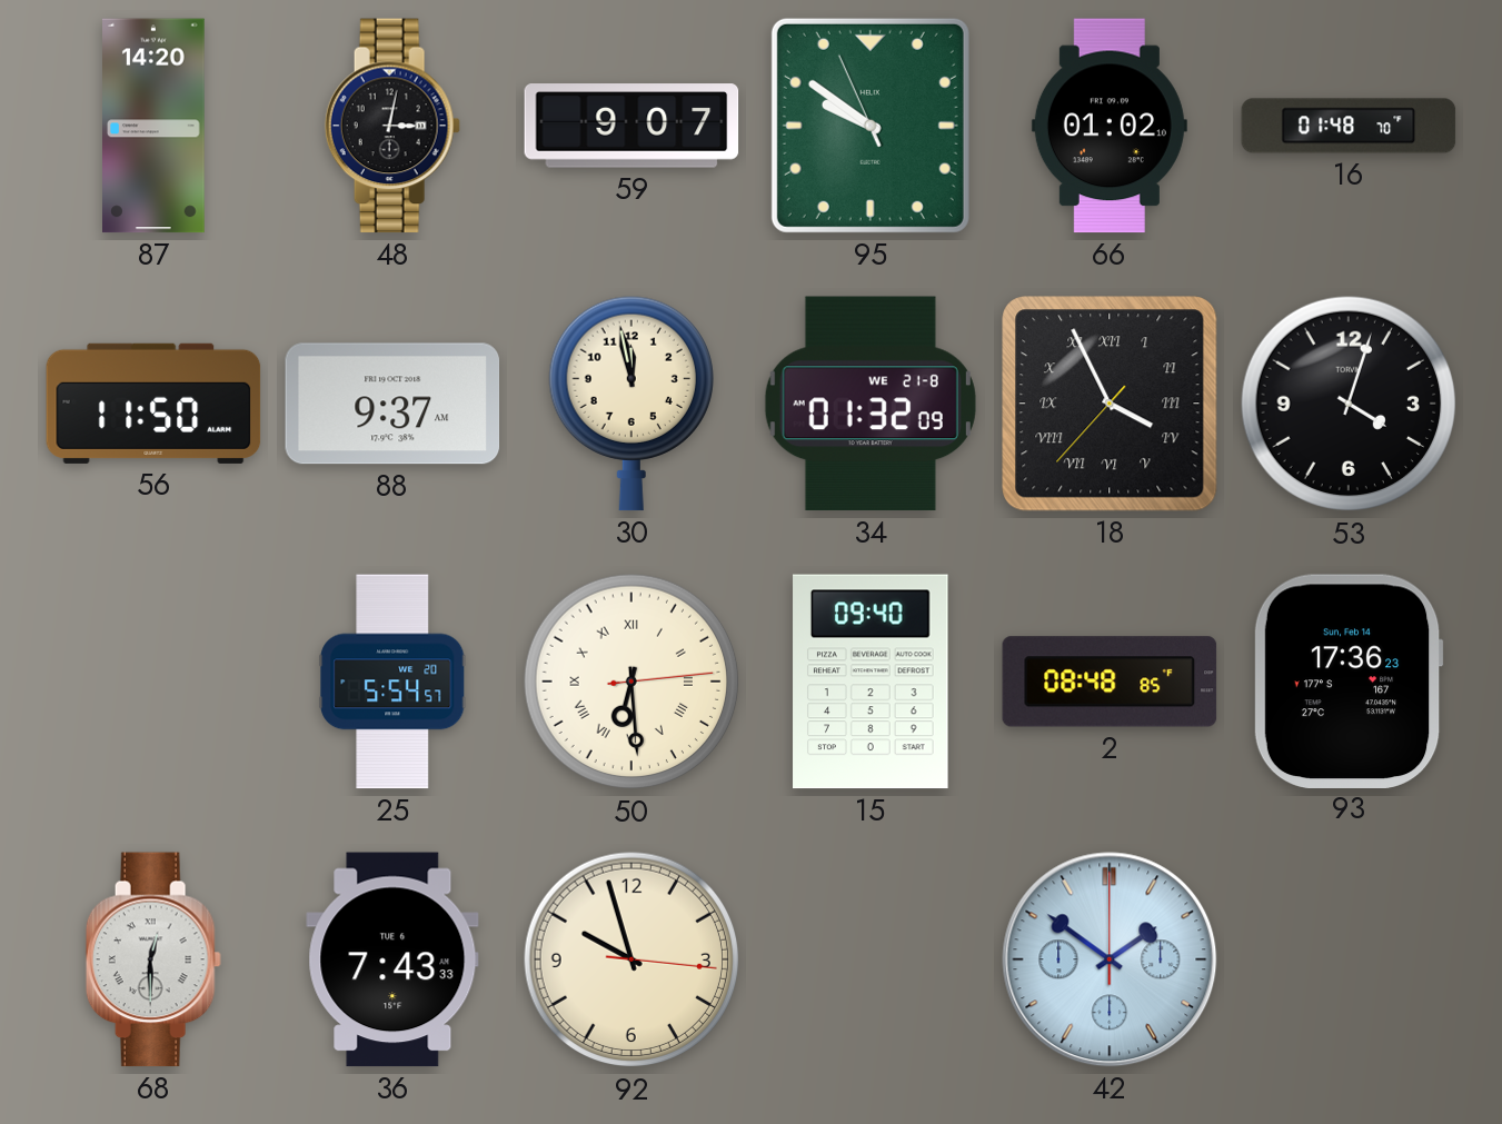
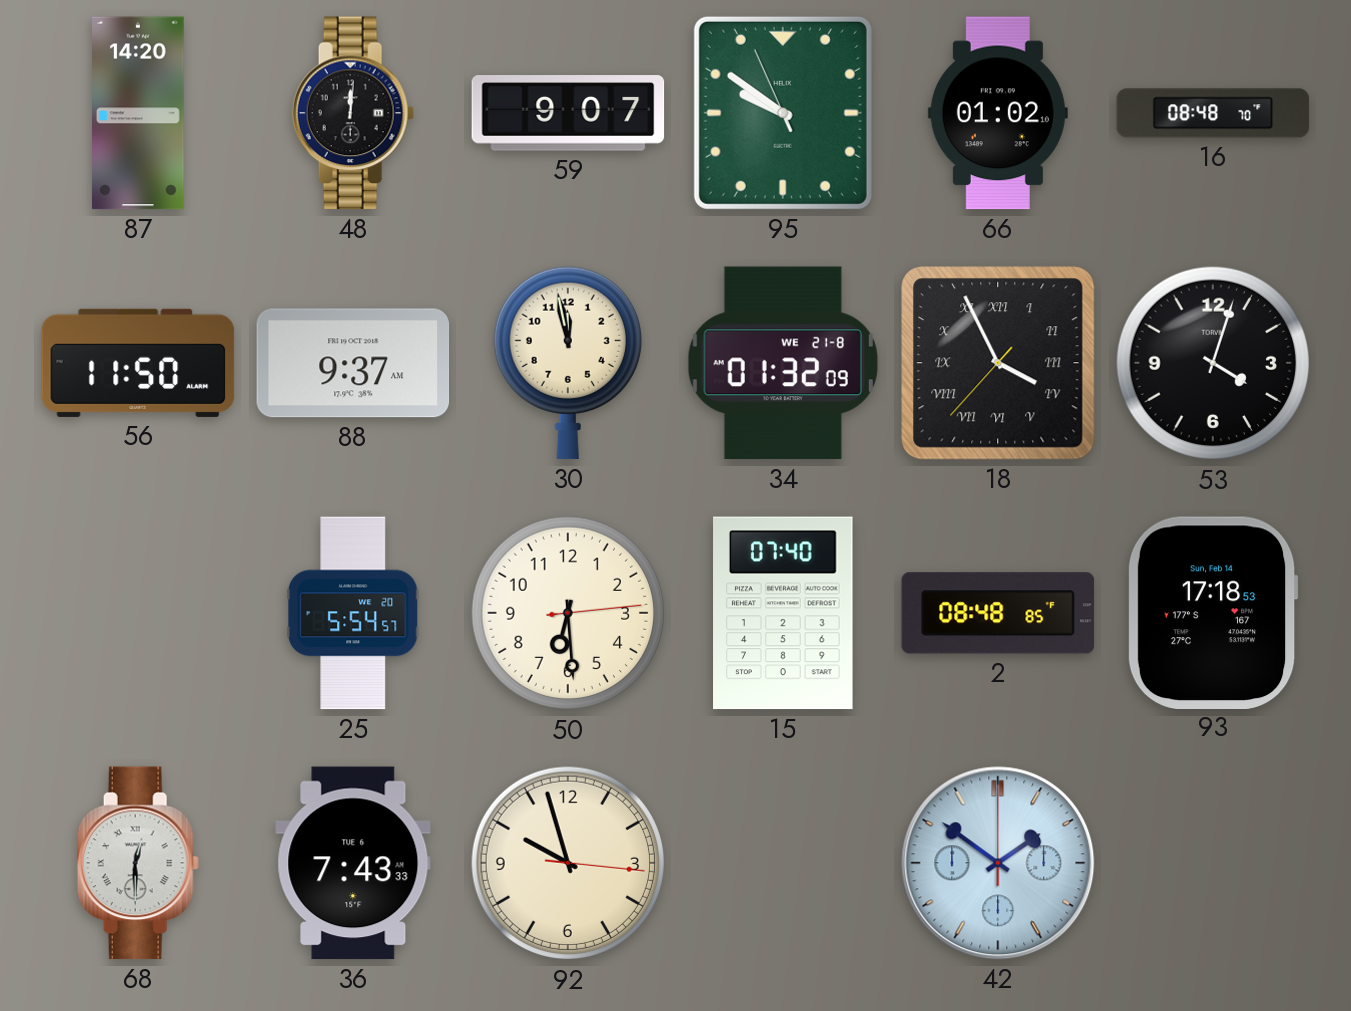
48: 3:02 -> 12:01 (353, 113)
16: 01:48 -> 08:48 (1213, 113)
50 numerals: Roman -> Arabic (568, 613)
15: 09:40 -> 07:40 (783, 613)
93: 17:36 -> 17:18 (1213, 612)
